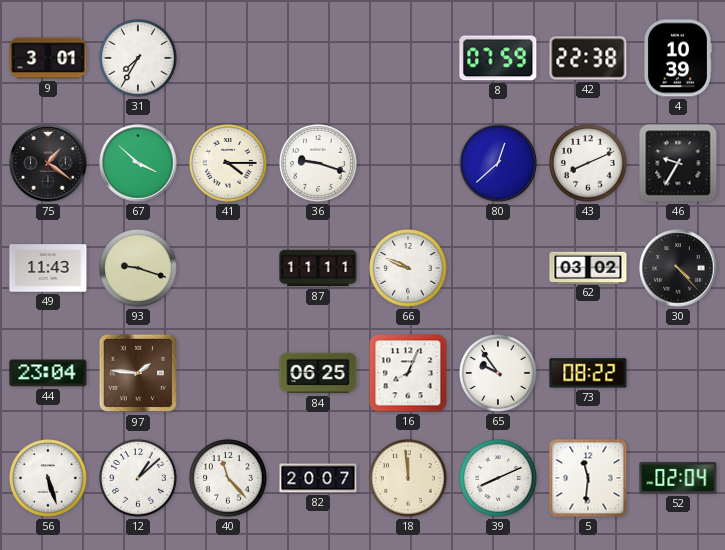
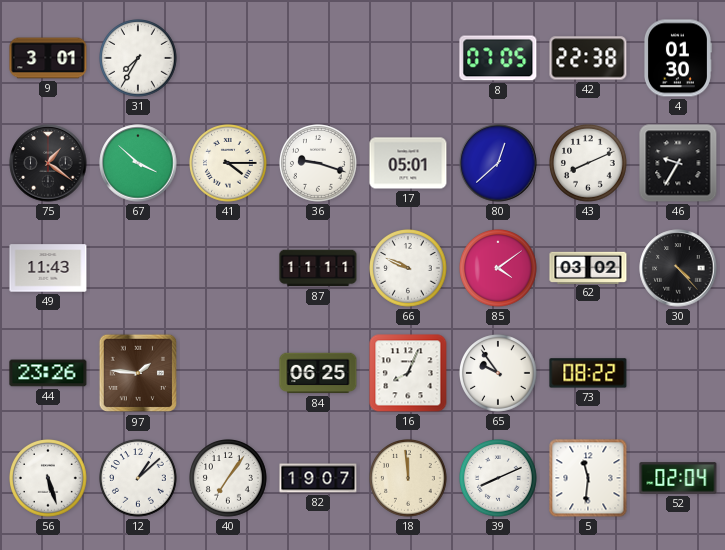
8: 07:59 -> 07:05 (498, 58)
4: 10:39 -> 01:30 (677, 58)
17: none -> 05:01 (408, 163)
93: 9:18 -> none (139, 269)
85: none -> 4:09 (499, 269)
44: 23:04 -> 23:26 (48, 373)
40: 11:23 -> 7:06 (229, 479)
82: 20:07 -> 19:07 (318, 478)
